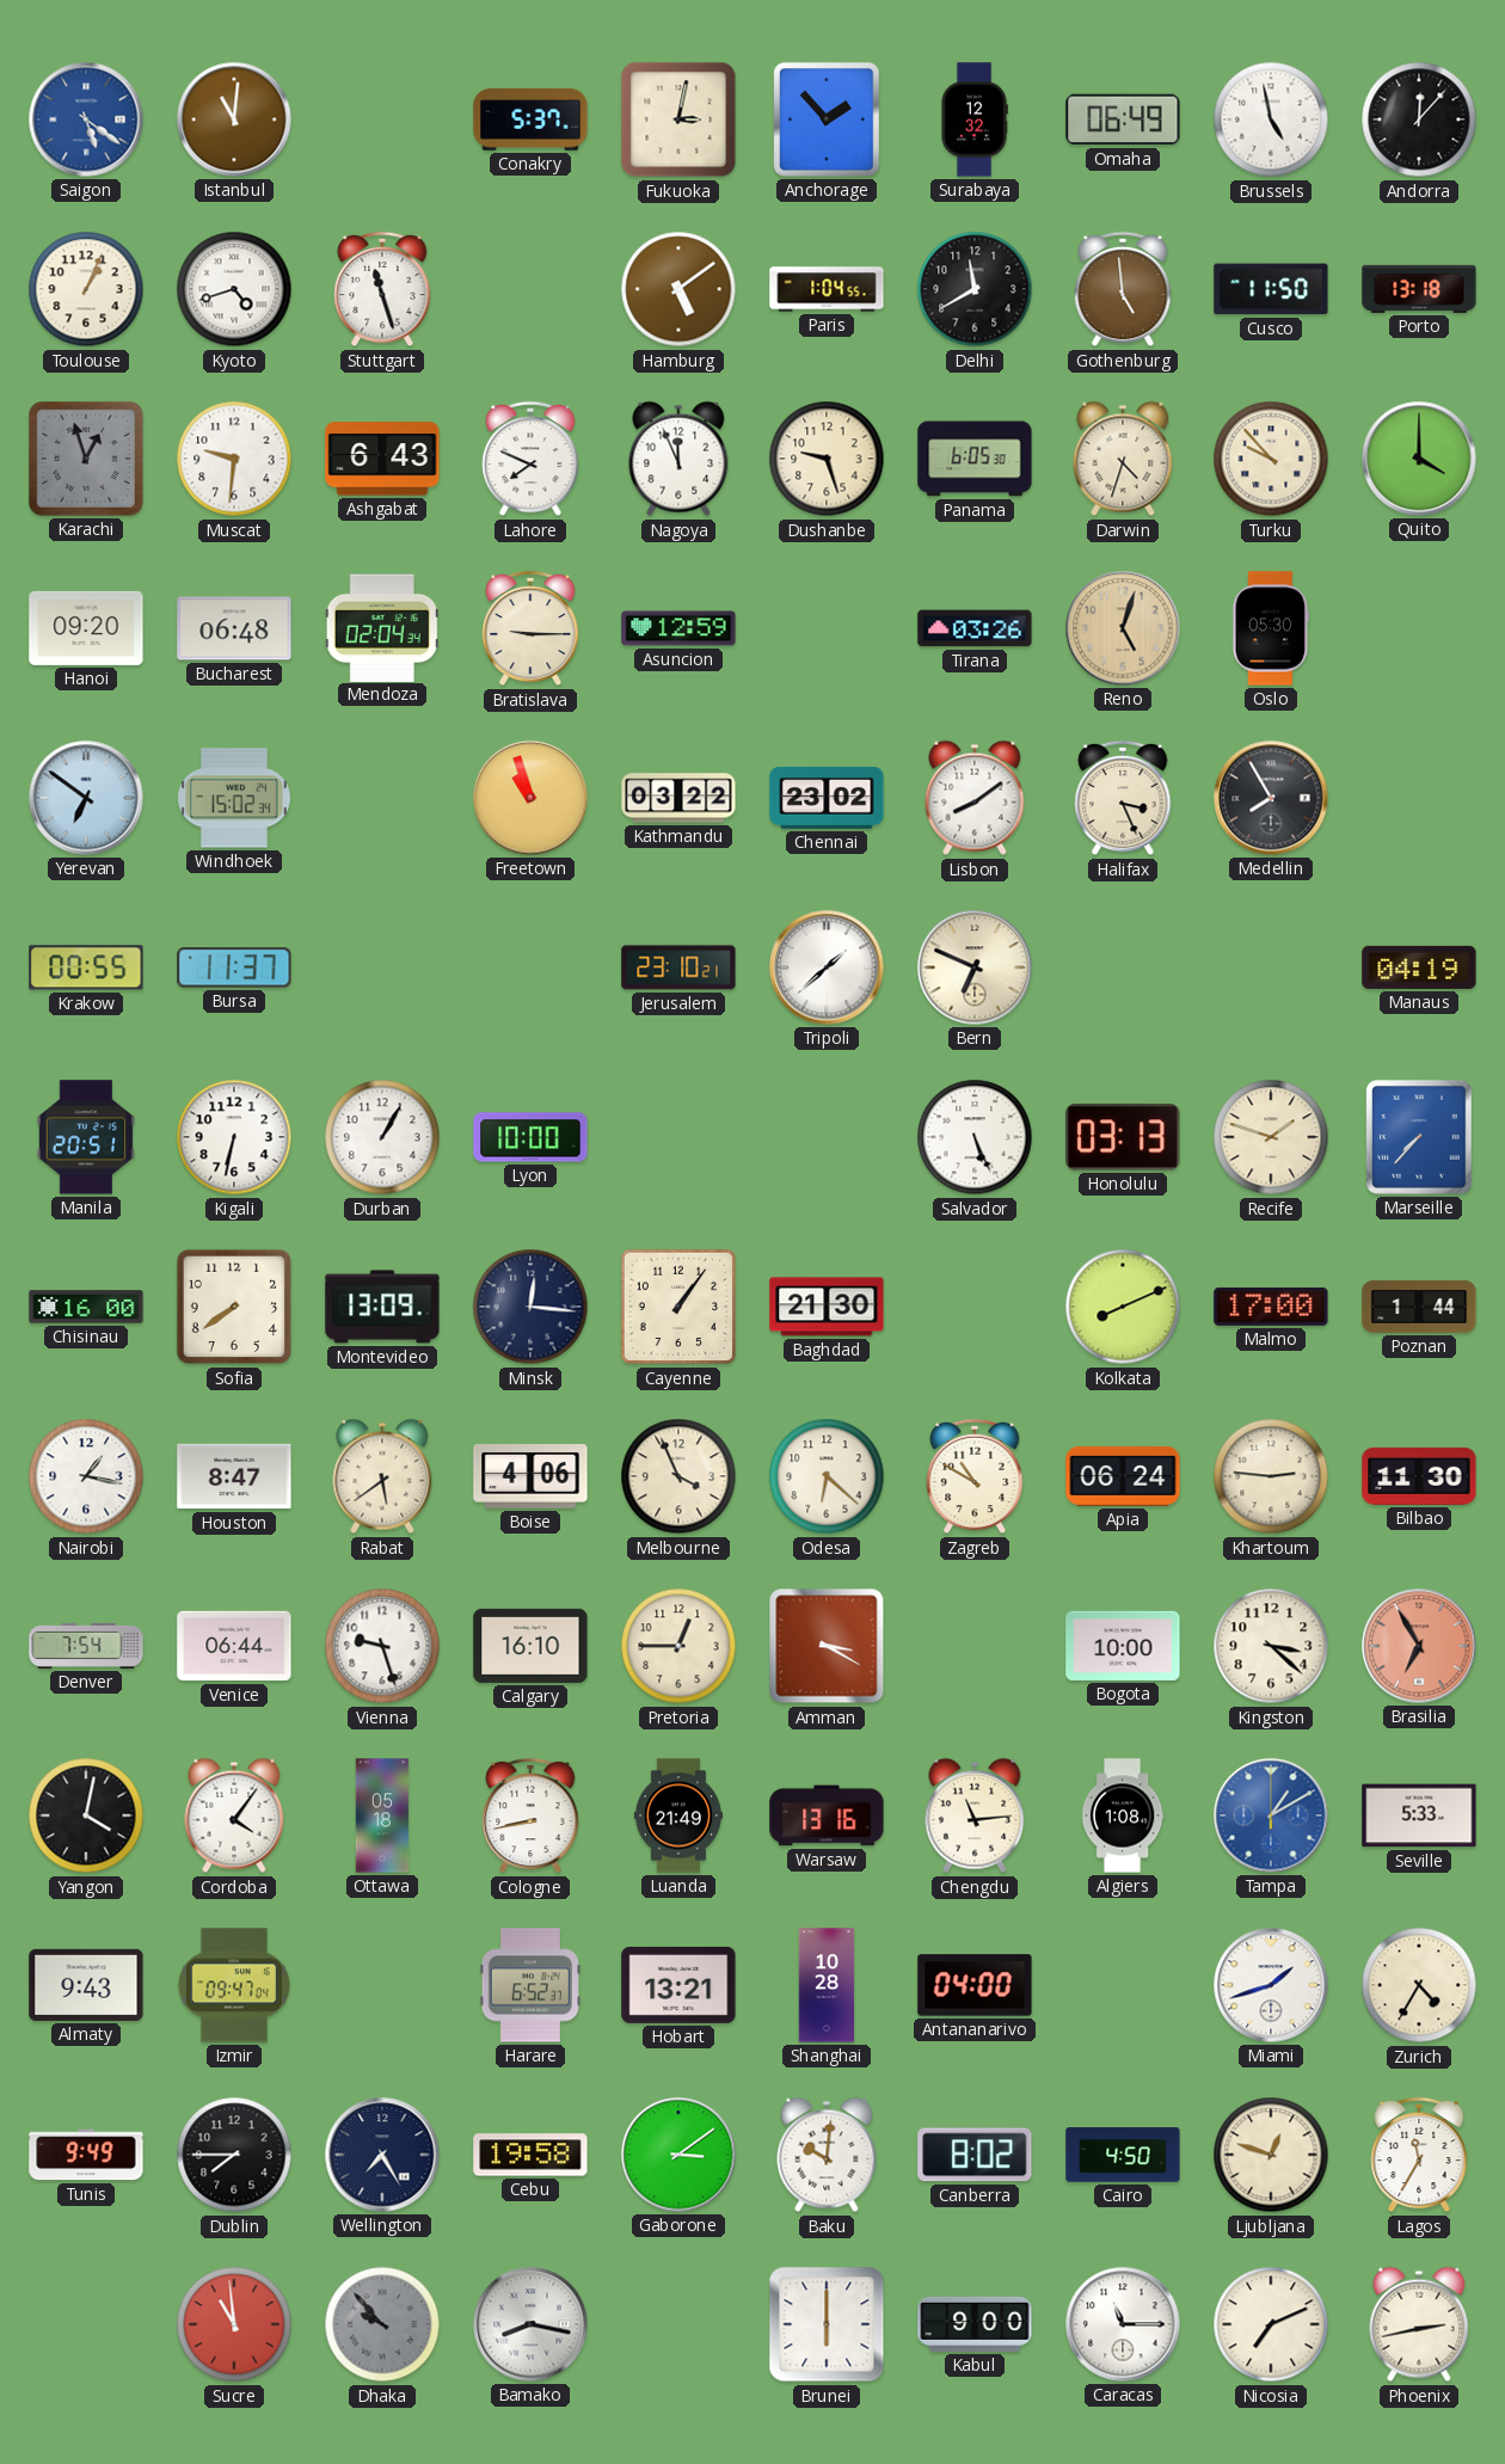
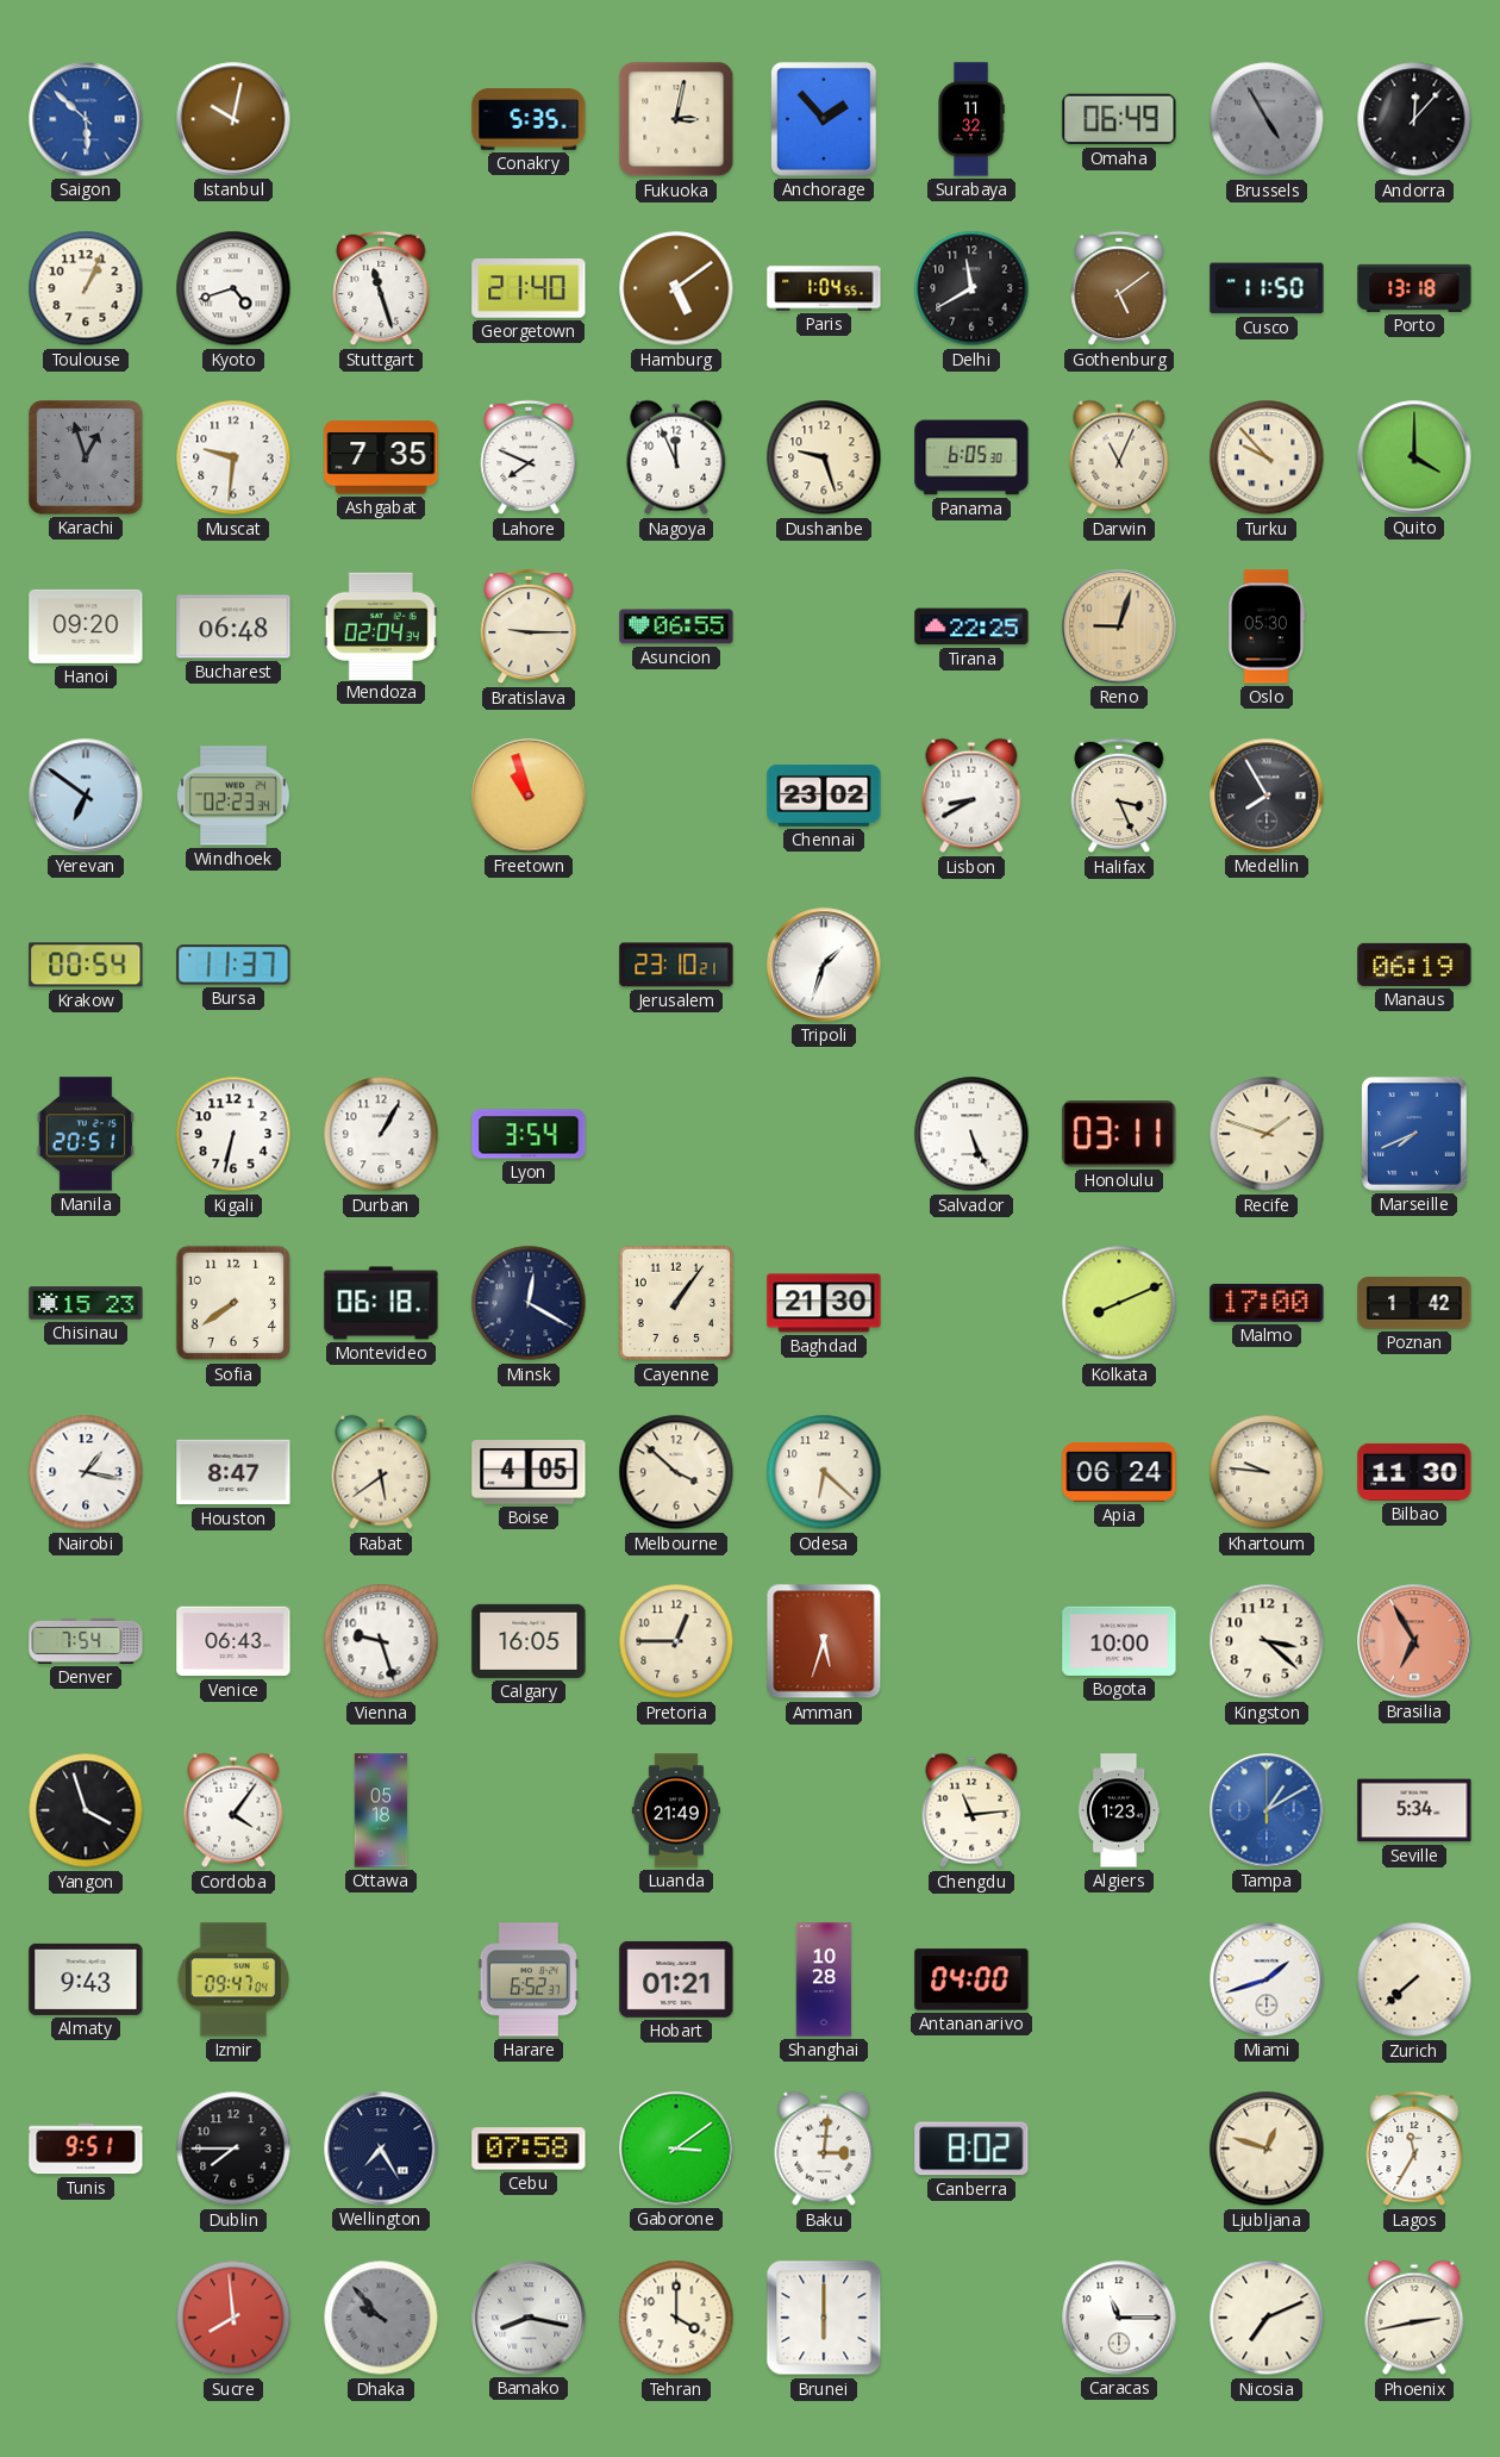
Saigon: 5:21 -> 5:52 (86, 119)
Istanbul: 11:01 -> 10:02 (233, 119)
Conakry: 5:37 -> 5:35 (529, 119)
Surabaya: 12:32 -> 11:32 (971, 119)
Brussels: 4:58 -> 4:55 (1267, 119)
Brussels dial: white -> grey (1267, 119)
Georgetown: none -> 21:40 (529, 289)
Gothenburg: 4:59 -> 5:09 (1119, 288)
Ashgabat: 6:43 -> 7:35 (381, 457)
Darwin: 4:33 -> 11:04 (1119, 457)
Asuncion: 12:59 -> 06:55 (676, 626)
Tirana: 03:26 -> 22:25 (971, 626)
Reno: 5:03 -> 9:03 (1119, 626)
Windhoek: 15:02 -> 02:23 (233, 796)
Kathmandu: 03:22 -> none (678, 798)
Lisbon: 8:09 -> 8:40 (971, 796)
Krakow: 00:55 -> 00:54 (86, 965)
Tripoli: 1:38 -> 1:33 (824, 965)
Bern: 6:49 -> none (975, 967)
Manaus: 04:19 -> 06:19 (1414, 965)
Lyon: 10:00 -> 3:54 (529, 1134)
Honolulu: 03:13 -> 03:11 (1119, 1134)
Marseille: 7:37 -> 7:41 (1414, 1134)
Chisinau: 16:00 -> 15:23 (86, 1303)
Montevideo: 13:09 -> 06:18 (381, 1303)
Minsk: 12:16 -> 12:20 (529, 1303)
Poznan: 1:44 -> 1:42 (1414, 1304)
Boise: 4:06 -> 4:05 (529, 1472)
Melbourne: 3:56 -> 3:52 (676, 1472)
Zagreb: 10:50 -> none (975, 1476)
Khartoum: 2:46 -> 9:46 (1267, 1472)
Venice: 06:44 -> 06:43 (233, 1641)
Calgary: 16:10 -> 16:05 (529, 1641)
Amman: 3:20 -> 5:33 (824, 1641)
Yangon: 4:02 -> 3:57 (86, 1810)
Cologne: 8:43 -> none (530, 1815)
Warsaw: 13:16 -> none (827, 1815)
Algiers: 1:08 -> 1:23 (1119, 1810)
Seville: 5:33 -> 5:34 (1414, 1810)
Hobart: 13:21 -> 01:21 (676, 1979)
Zurich: 4:35 -> 7:38 (1414, 1979)
Tunis: 9:49 -> 9:51 (86, 2149)
Cebu: 19:58 -> 07:58 (529, 2149)
Baku: 10:01 -> 3:01 (824, 2149)
Cairo: 4:50 -> none (1123, 2155)
Sucre: 10:59 -> 7:59 (233, 2318)
Tehran: none -> 4:00 (676, 2318)
Kabul: 9:00 -> none (975, 2324)
